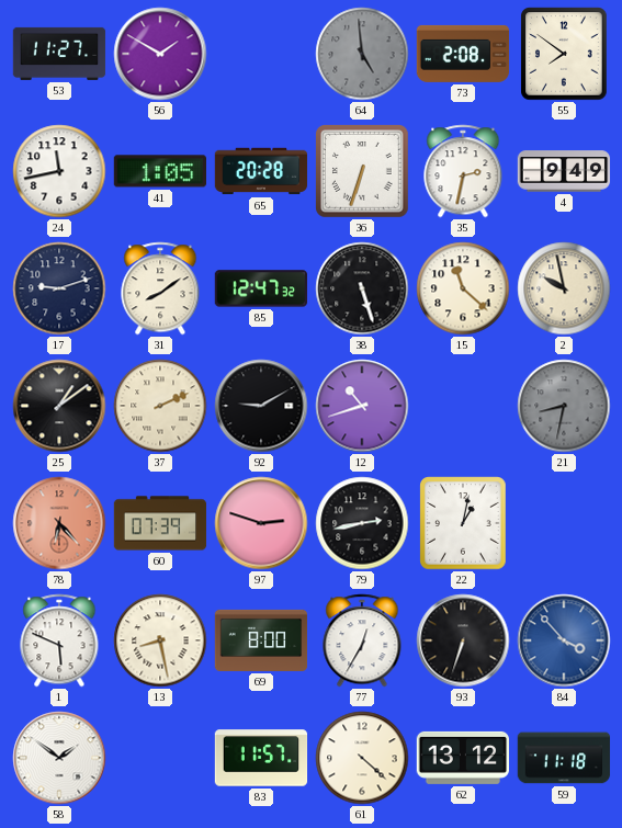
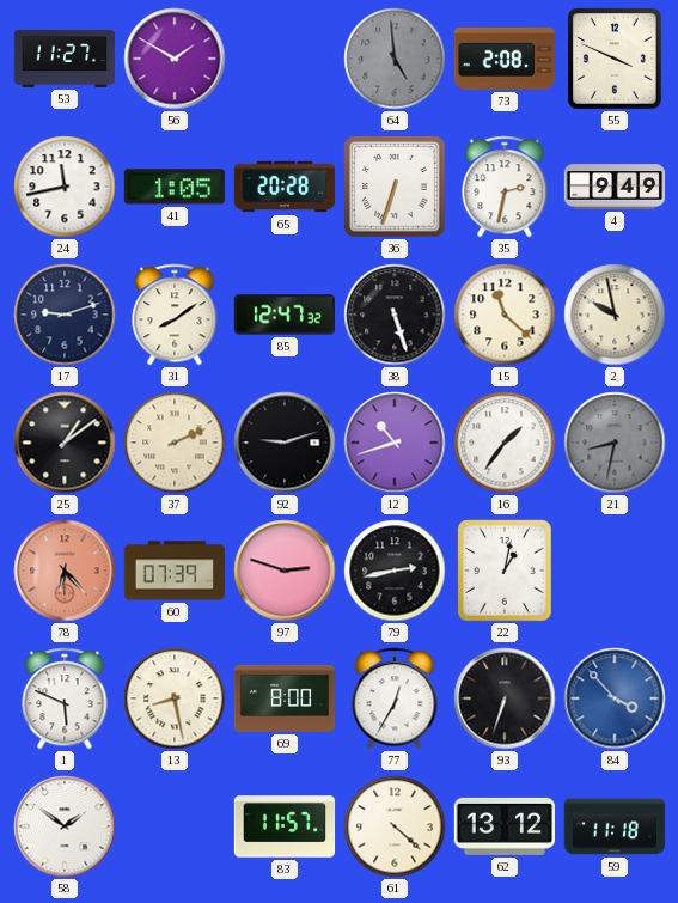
55: 7:51 -> 3:49 (615, 59)
92: 9:10 -> 9:12 (285, 443)
16: none -> 1:36 (505, 443)
